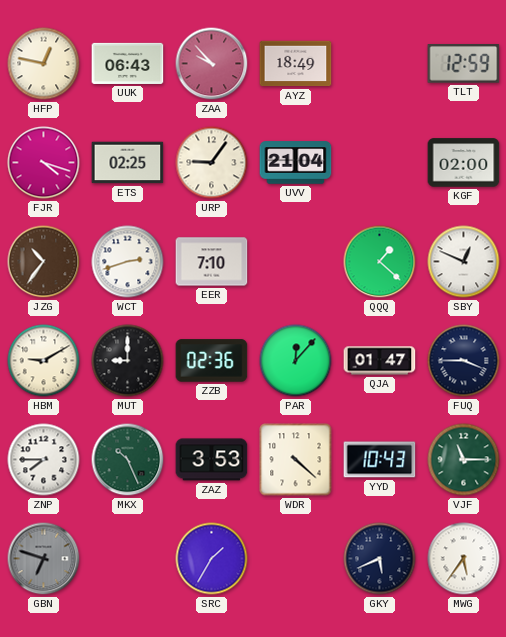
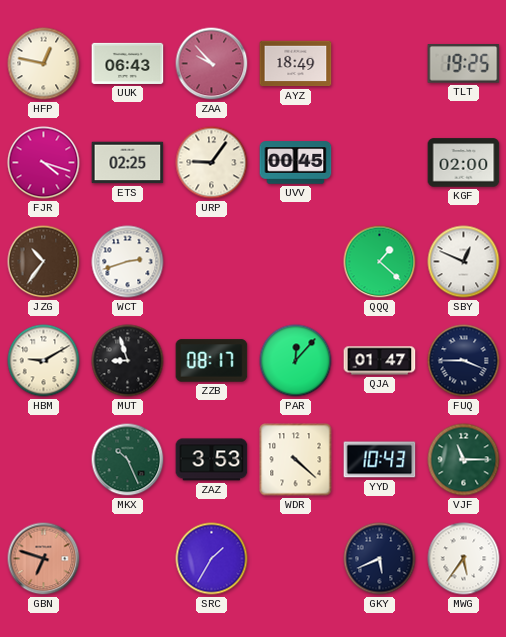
TLT: 12:59 -> 19:25 (464, 64)
UVV: 21:04 -> 00:45 (296, 163)
EER: 7:10 -> none (212, 262)
MUT: 9:00 -> 8:57 (128, 361)
ZZB: 02:36 -> 08:17 (212, 361)
ZNP: 7:45 -> none (44, 460)
GBN dial: grey -> salmon (44, 559)
